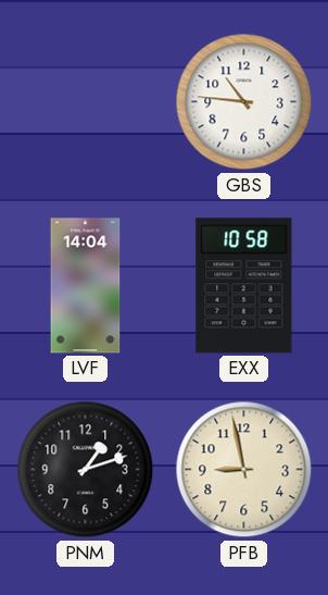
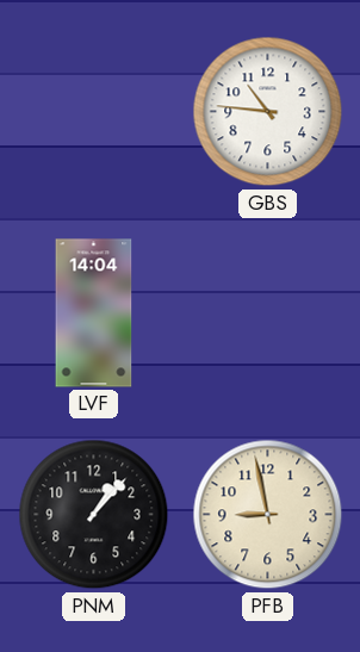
EXX: 10:58 -> none (244, 286)
PNM: 1:12 -> 1:07 (94, 515)
